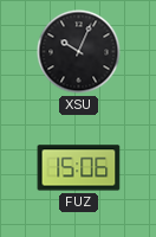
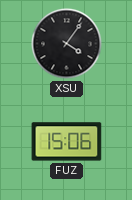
XSU: 10:04 -> 4:06 (67, 44)
